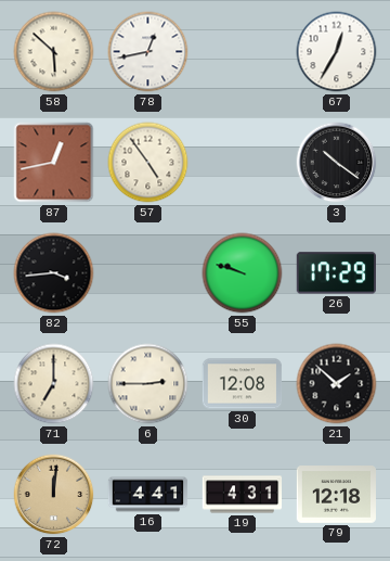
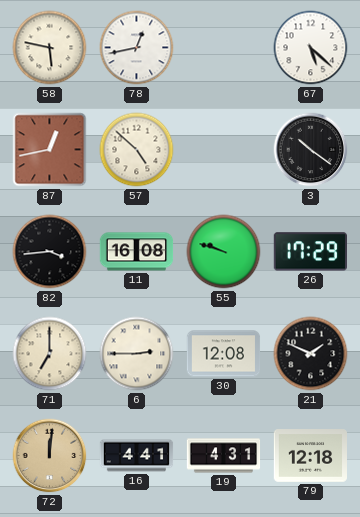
58: 5:52 -> 5:47 (50, 48)
67: 12:35 -> 5:22 (311, 48)
57: 4:54 -> 4:52 (137, 150)
11: none -> 16:08 (137, 252)
21: 1:52 -> 1:49 (311, 354)
